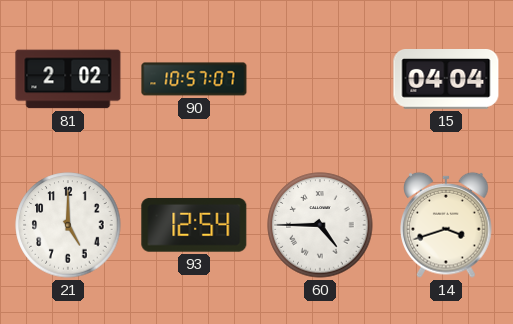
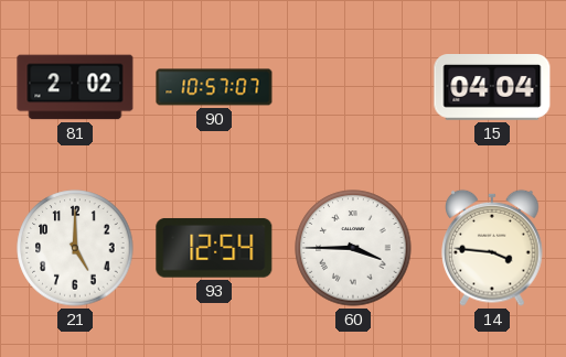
60: 4:45 -> 3:45 (353, 248)
14: 3:42 -> 3:46 (492, 248)
